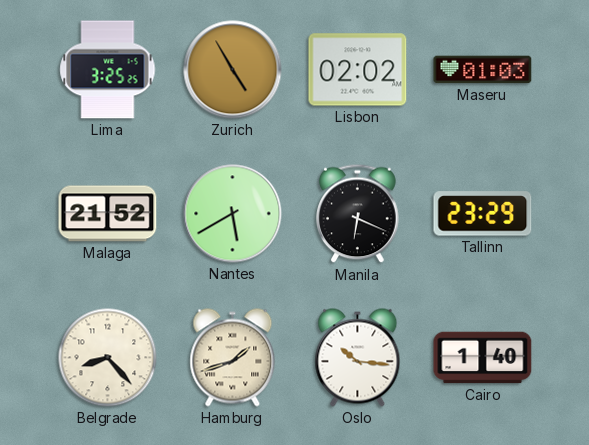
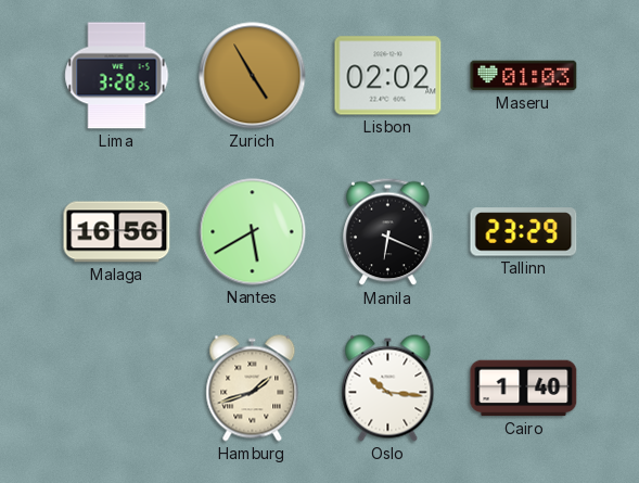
Lima: 3:25 -> 3:28 (117, 76)
Malaga: 21:52 -> 16:56 (117, 232)
Belgrade: 8:23 -> none (108, 358)
